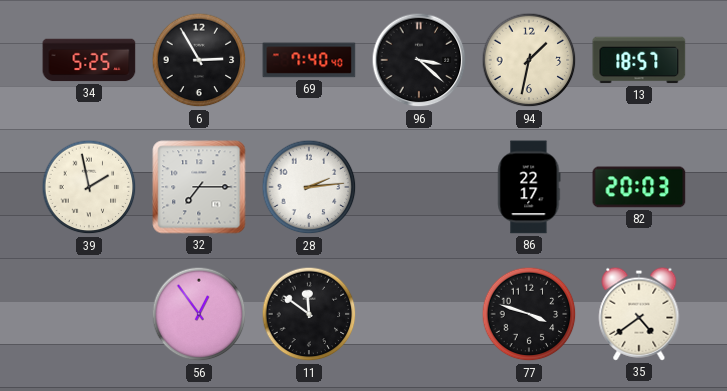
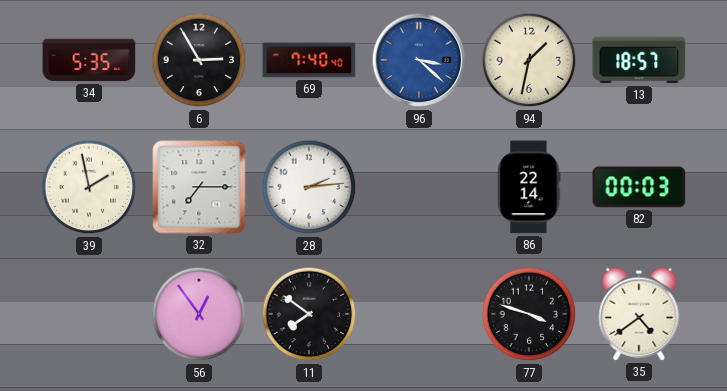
34: 5:25 -> 5:35 (89, 60)
96 dial: black -> blue (419, 60)
86: 22:17 -> 22:14 (529, 187)
82: 20:03 -> 00:03 (639, 187)
11: 11:51 -> 7:51 (309, 314)
